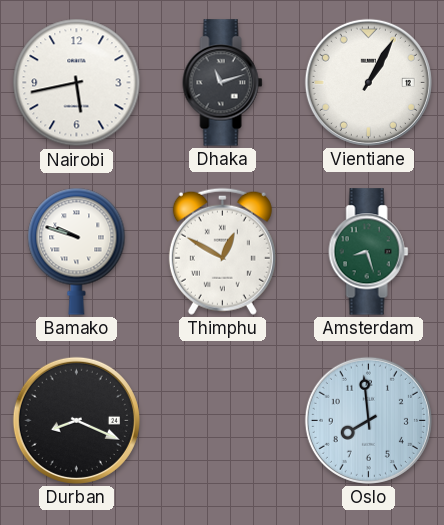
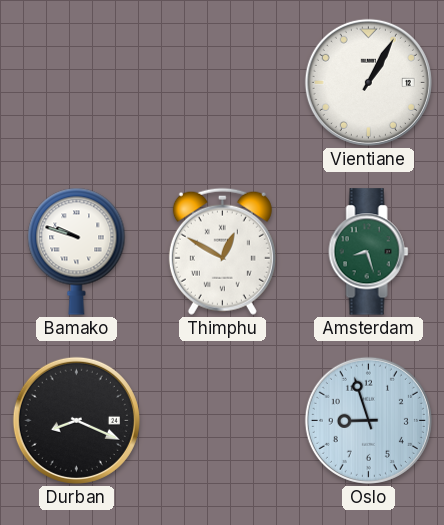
Nairobi: 5:43 -> none (77, 83)
Dhaka: 11:12 -> none (223, 83)
Oslo: 7:59 -> 8:57 (368, 420)
